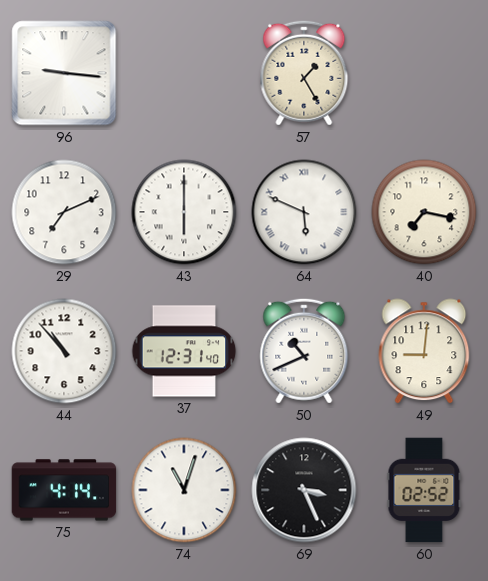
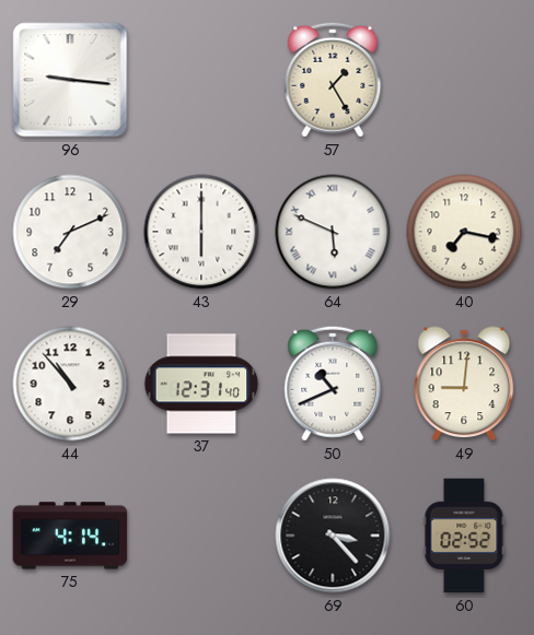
74: 11:03 -> none (184, 490)
69: 3:26 -> 3:23 (333, 536)
